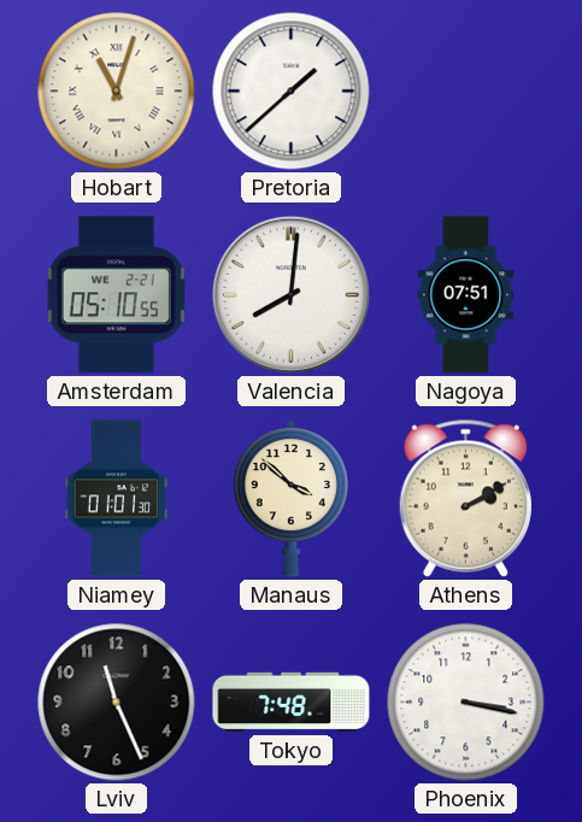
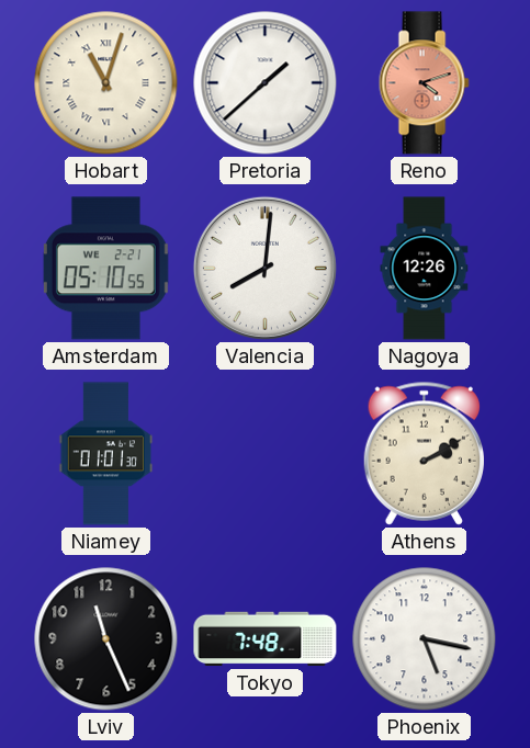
Reno: none -> 4:12 (424, 83)
Nagoya: 07:51 -> 12:26 (425, 269)
Manaus: 3:52 -> none (292, 498)
Phoenix: 3:17 -> 5:17 (425, 639)
